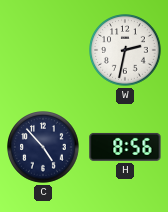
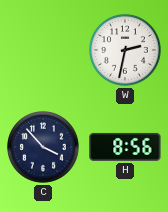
C: 4:53 -> 3:53 (43, 147)
